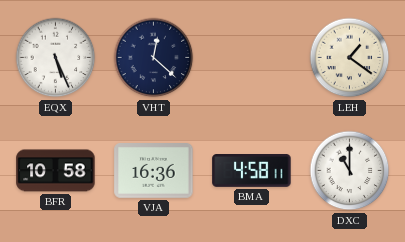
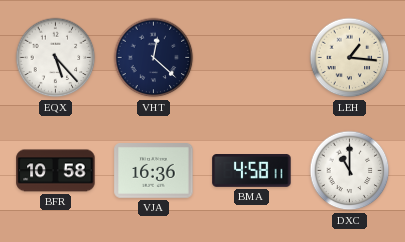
EQX: 5:26 -> 5:23 (56, 58)
LEH: 1:21 -> 1:16 (350, 58)
